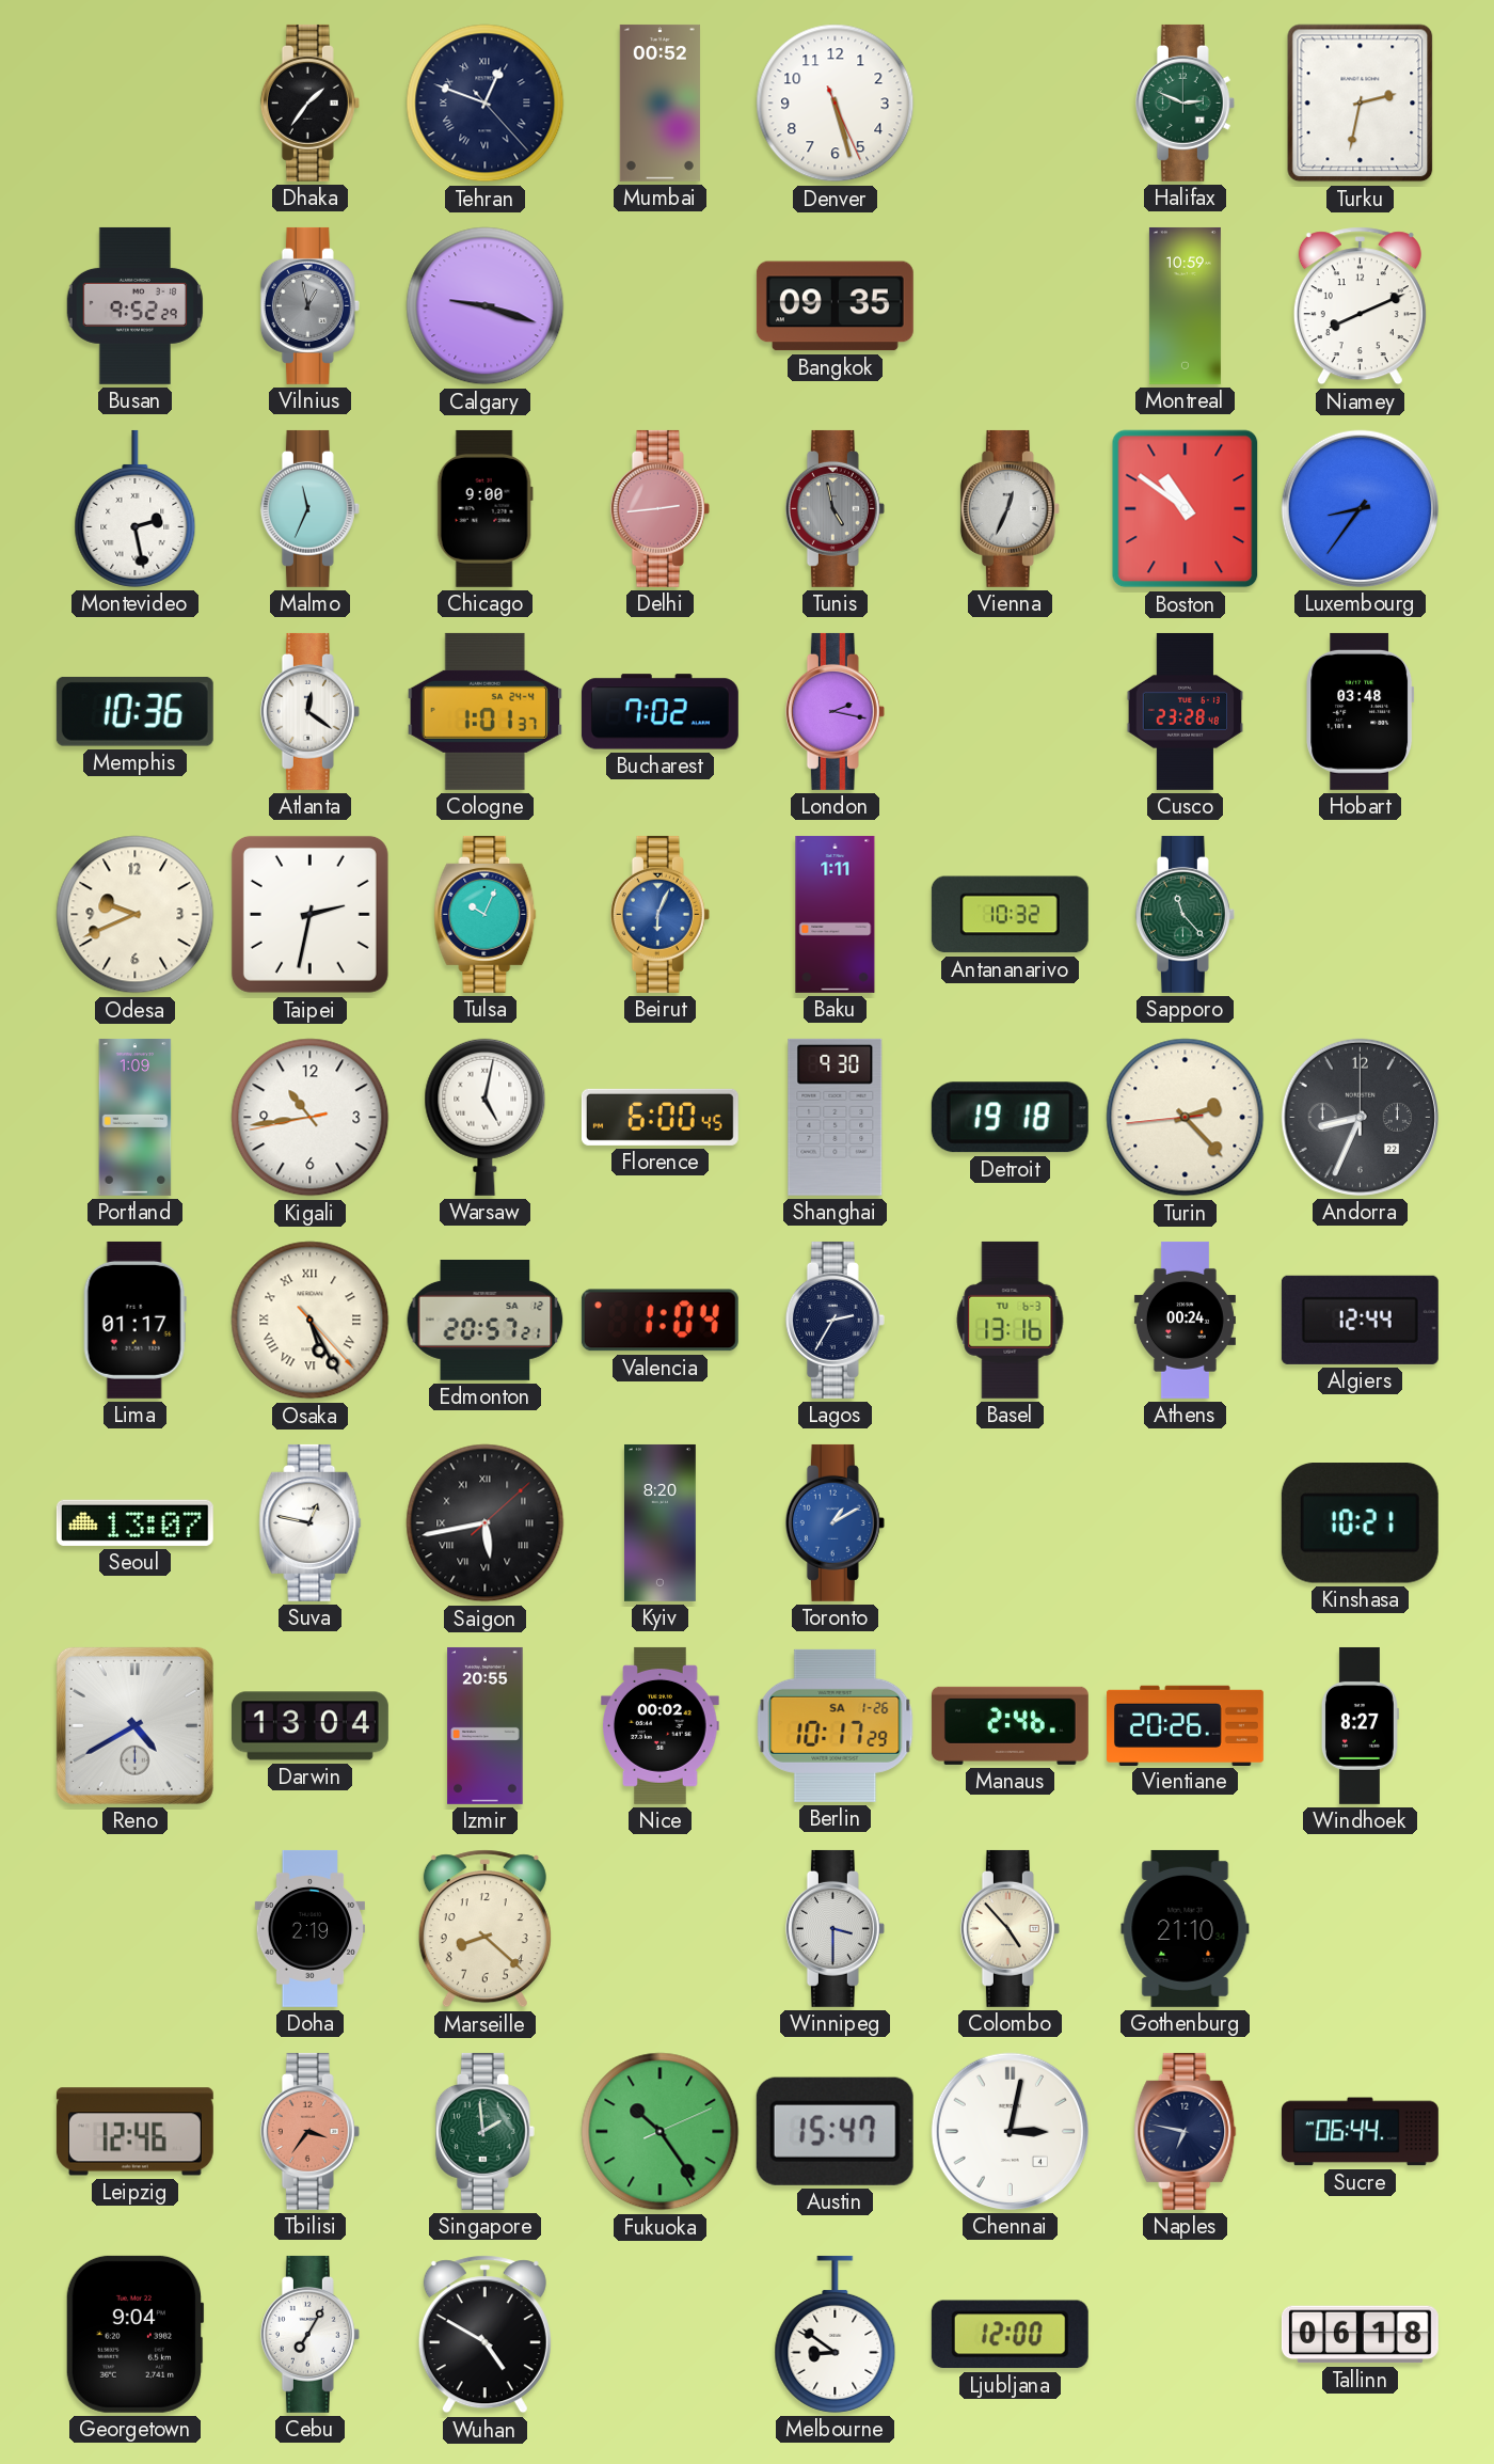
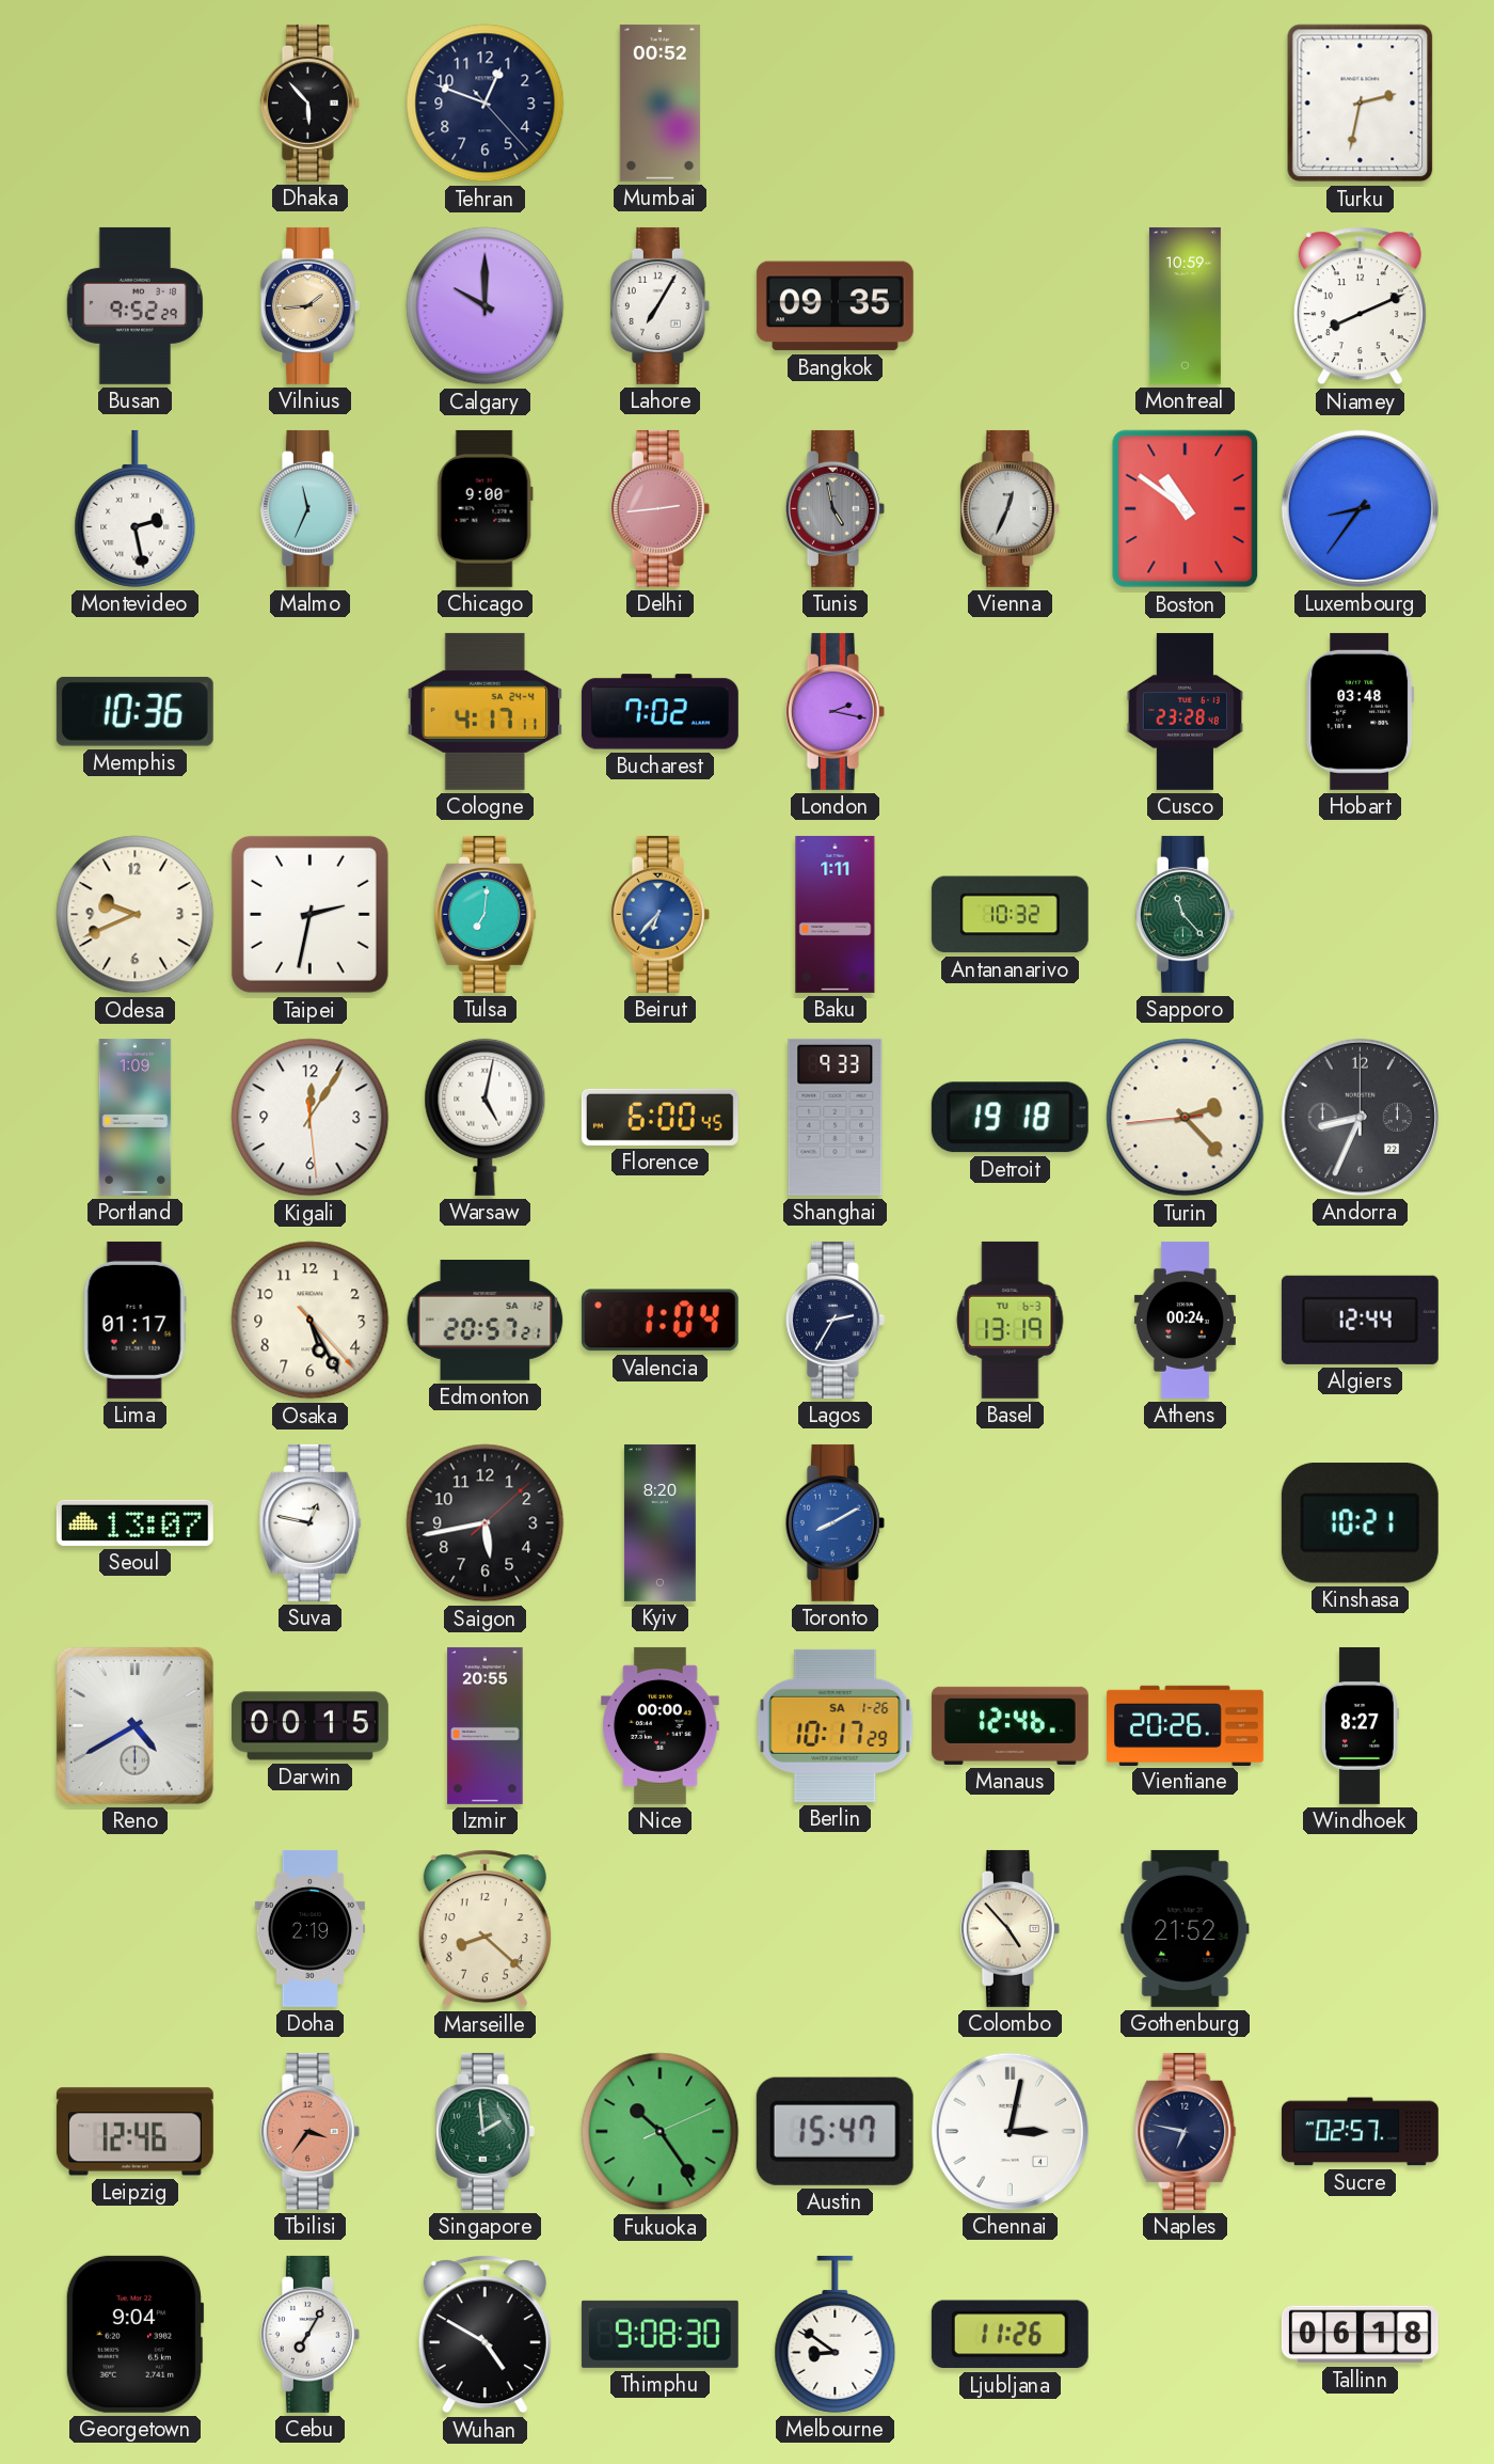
Dhaka: 1:36 -> 5:53 (309, 102)
Tehran numerals: Roman -> Arabic (486, 104)
Denver: 5:27 -> none (836, 104)
Halifax: 2:49 -> none (1185, 102)
Vilnius: 12:58 -> 1:44 (309, 305)
Vilnius dial: grey -> champagne (309, 305)
Calgary: 9:18 -> 10:00 (486, 306)
Lahore: none -> 7:05 (659, 305)
Atlanta: 12:21 -> none (309, 711)
Cologne: 1:01 -> 4:17 (484, 711)
Tulsa: 10:04 -> 7:01 (486, 914)
Beirut: 6:04 -> 6:37 (659, 914)
Kigali: 10:43 -> 12:05 (311, 1118)
Shanghai: 9:30 -> 9:33 (836, 1117)
Osaka numerals: Roman -> Arabic (311, 1321)
Basel: 13:16 -> 13:19 (1011, 1320)
Saigon numerals: Roman -> Arabic (486, 1523)
Toronto: 1:10 -> 8:10 (835, 1522)
Darwin: 13:04 -> 00:15 (309, 1726)
Nice: 00:02 -> 00:00 (661, 1725)
Manaus: 2:46 -> 12:46 (1010, 1725)
Winnipeg: 3:30 -> none (835, 1928)
Gothenburg: 21:10 -> 21:52 (1186, 1928)
Sucre: 06:44 -> 02:57 (1360, 2132)
Thimphu: none -> 9:08 (659, 2334)
Ljubljana: 12:00 -> 11:26 (1010, 2335)
